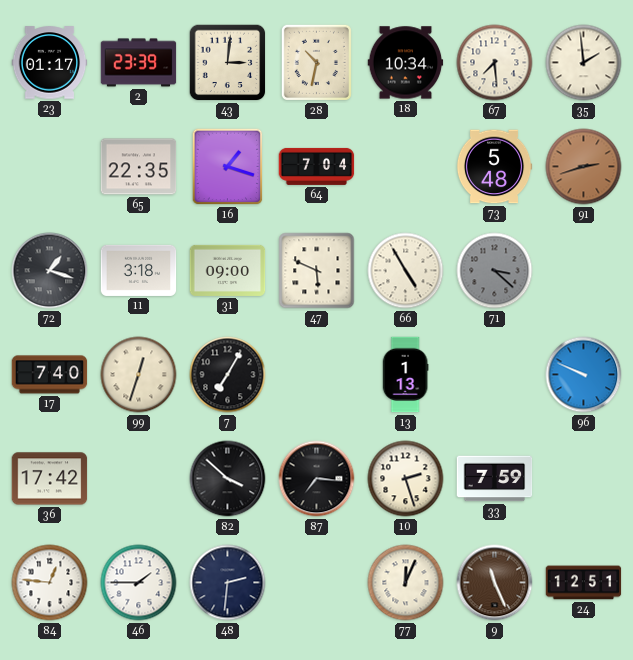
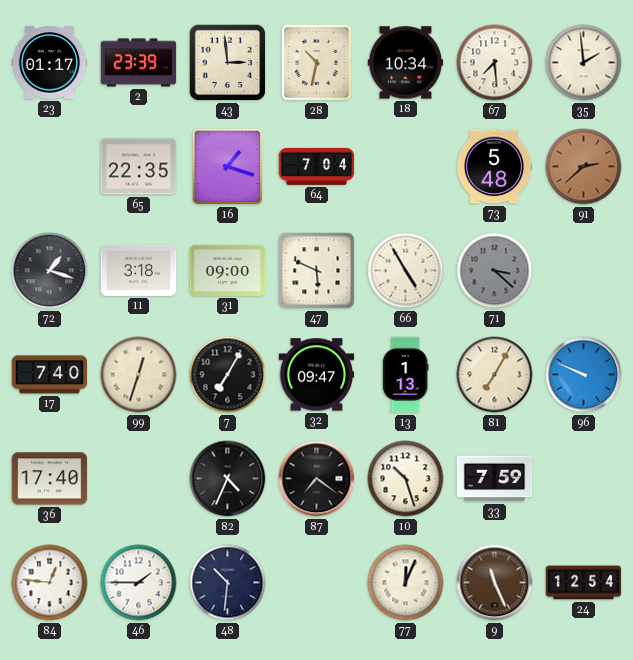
43: 3:01 -> 2:59 (228, 63)
91: 2:42 -> 2:38 (584, 167)
32: none -> 09:47 (317, 375)
81: none -> 7:05 (495, 375)
36: 17:42 -> 17:40 (50, 479)
82: 3:52 -> 4:34 (228, 479)
87: 7:16 -> 7:21 (317, 479)
10: 2:27 -> 10:27 (406, 479)
48: 2:31 -> 10:31 (228, 583)
24: 12:51 -> 12:54 (584, 583)
